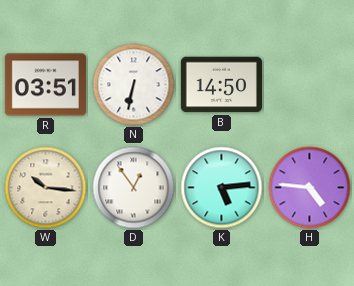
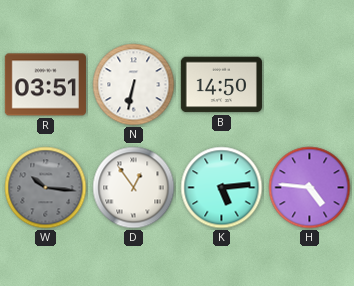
W dial: cream -> grey (46, 188)
